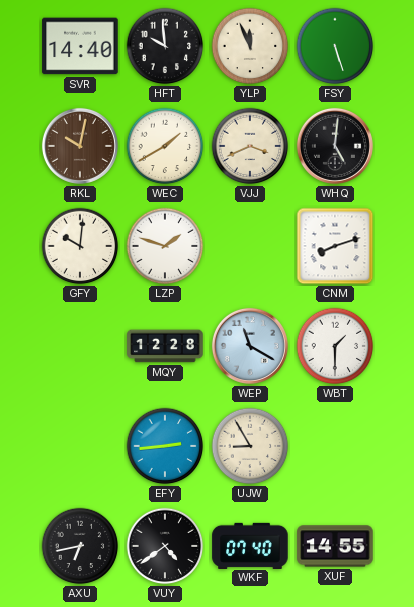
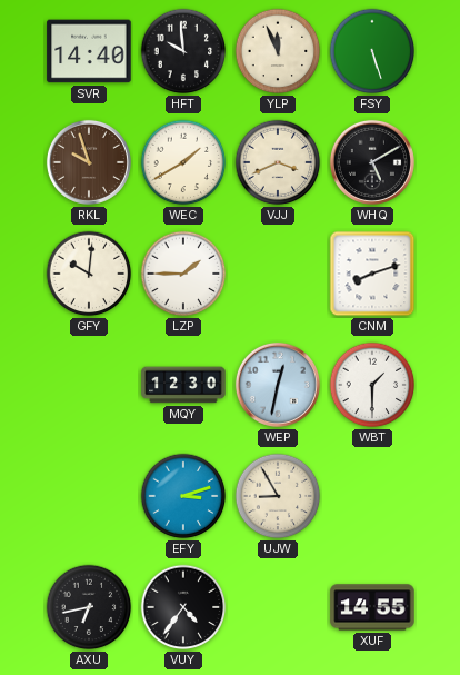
RKL: 10:02 -> 9:57 (89, 162)
WHQ: 5:01 -> 5:10 (372, 162)
LZP: 1:48 -> 1:45 (183, 274)
MQY: 12:28 -> 12:30 (183, 385)
WEP: 11:20 -> 12:32 (278, 385)
EFY: 2:44 -> 3:12 (183, 496)
VUY: 4:39 -> 4:36 (183, 607)
WKF: 07:40 -> none (250, 545)
